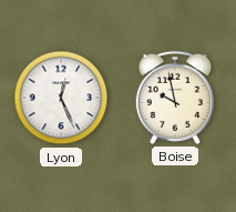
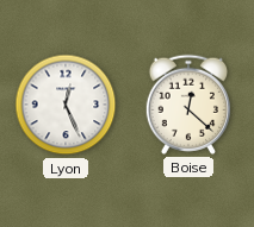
Boise: 9:58 -> 12:22 (187, 105)
